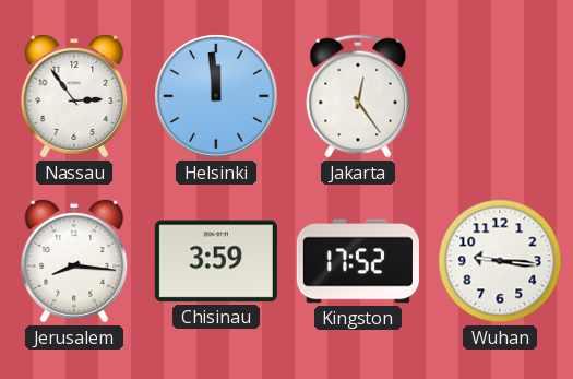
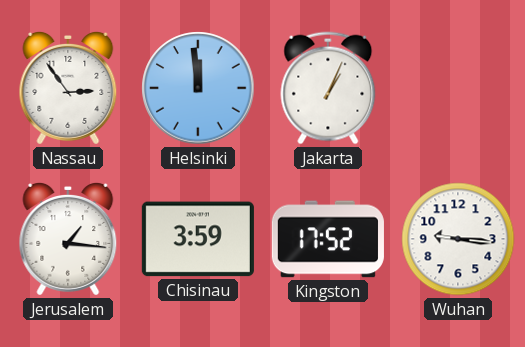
Jakarta: 12:24 -> 1:04 (328, 88)
Jerusalem: 8:16 -> 1:16 (68, 239)
